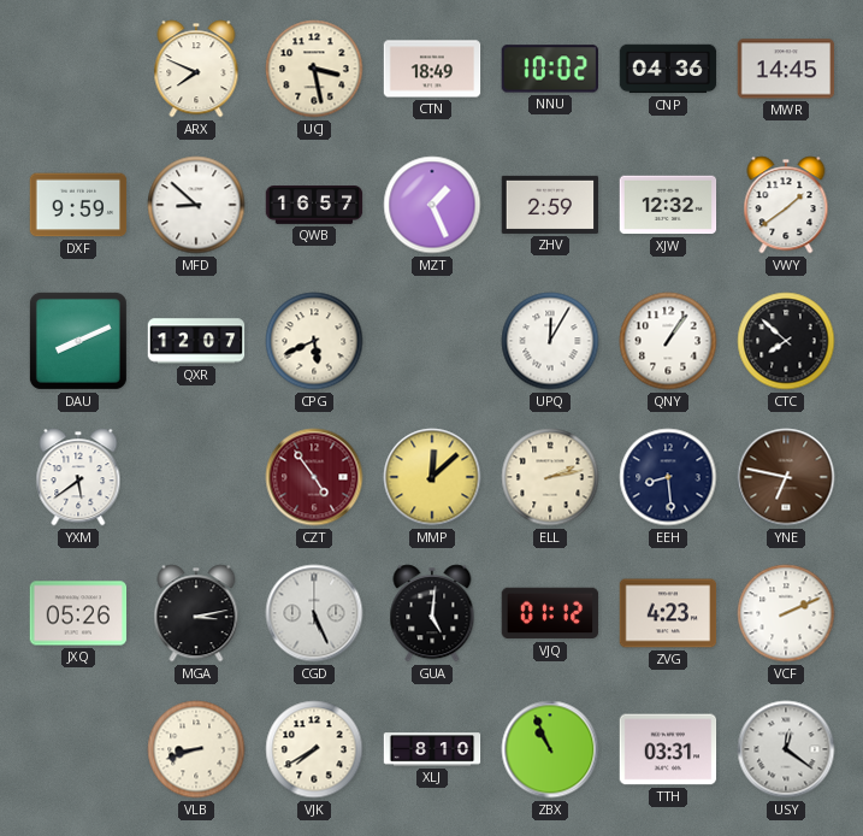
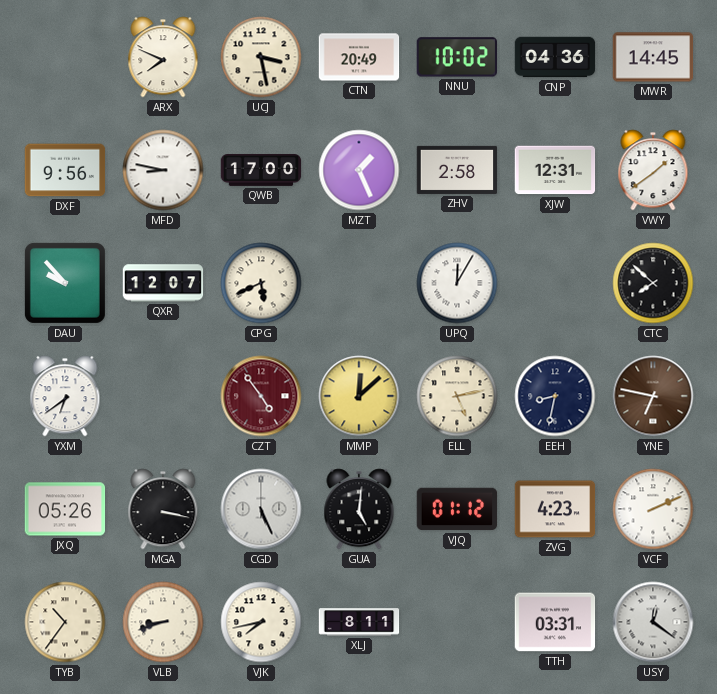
CTN: 18:49 -> 20:49 (359, 57)
DXF: 9:59 -> 9:56 (65, 170)
MFD: 8:52 -> 8:47 (163, 170)
QWB: 16:57 -> 17:00 (261, 171)
ZHV: 2:59 -> 2:58 (457, 170)
XJW: 12:32 -> 12:31 (555, 170)
DAU: 8:11 -> 9:53 (65, 283)
QNY: 1:06 -> none (668, 341)
YXM: 5:39 -> 6:39 (65, 396)
ELL: 2:13 -> 5:13 (457, 396)
EEH: 8:29 -> 8:32 (555, 396)
MGA: 3:13 -> 3:17 (163, 509)
TYB: none -> 10:36 (65, 622)
VJK: 7:40 -> 7:43 (261, 622)
XLJ: 8:10 -> 8:11 (359, 622)
ZBX: 10:56 -> none (550, 749)
